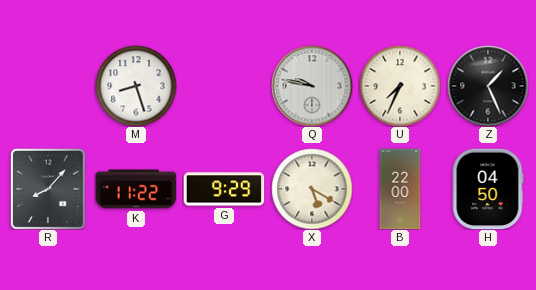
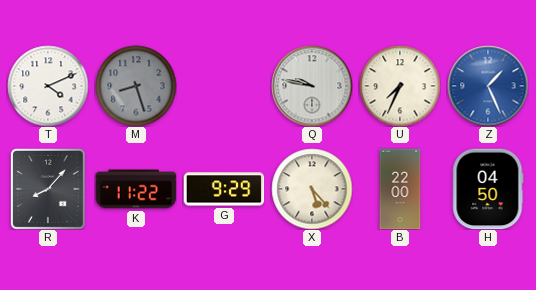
T: none -> 4:11 (48, 86)
M dial: white -> grey (136, 86)
Z dial: black -> blue (488, 86)
X: 5:20 -> 5:23 (312, 189)
